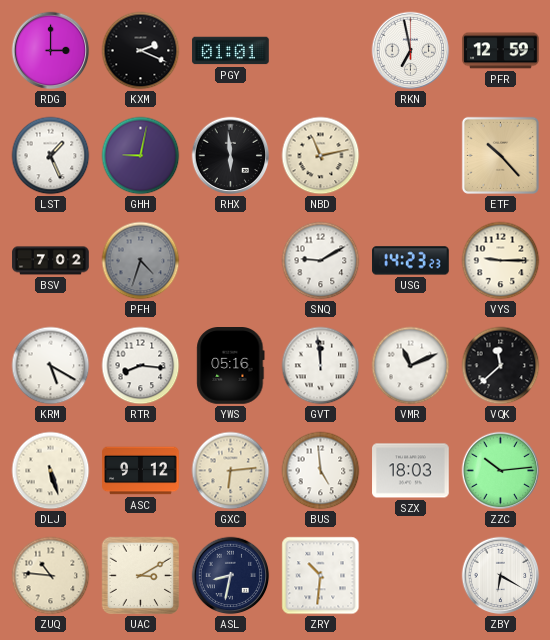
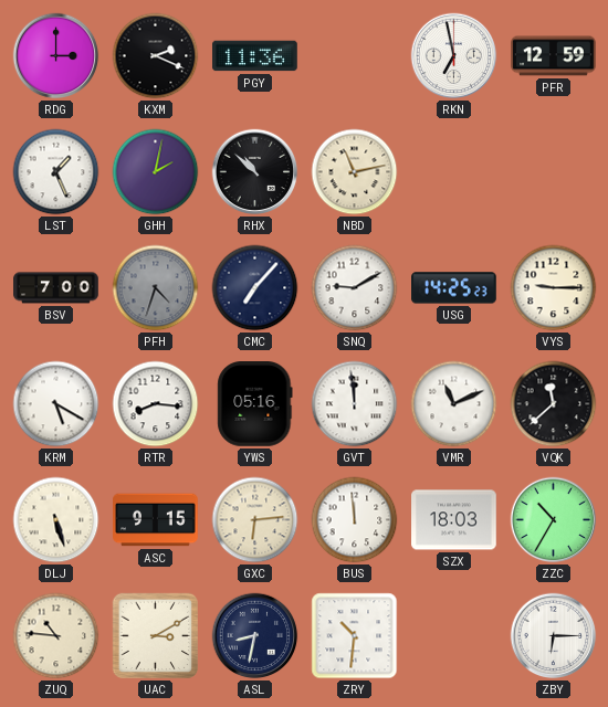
PGY: 01:01 -> 11:36 (255, 56)
GHH: 9:02 -> 2:02 (156, 172)
RHX: 5:59 -> 10:52 (255, 172)
ETF: 10:23 -> none (500, 155)
BSV: 7:02 -> 7:00 (56, 288)
CMC: none -> 7:07 (255, 288)
USG: 14:23 -> 14:25 (454, 288)
ASC: 9:12 -> 9:15 (156, 520)
BUS: 4:59 -> 11:59 (355, 520)
ZZC: 10:14 -> 10:35 (554, 520)
ZBY: 6:20 -> 6:15 (554, 636)
